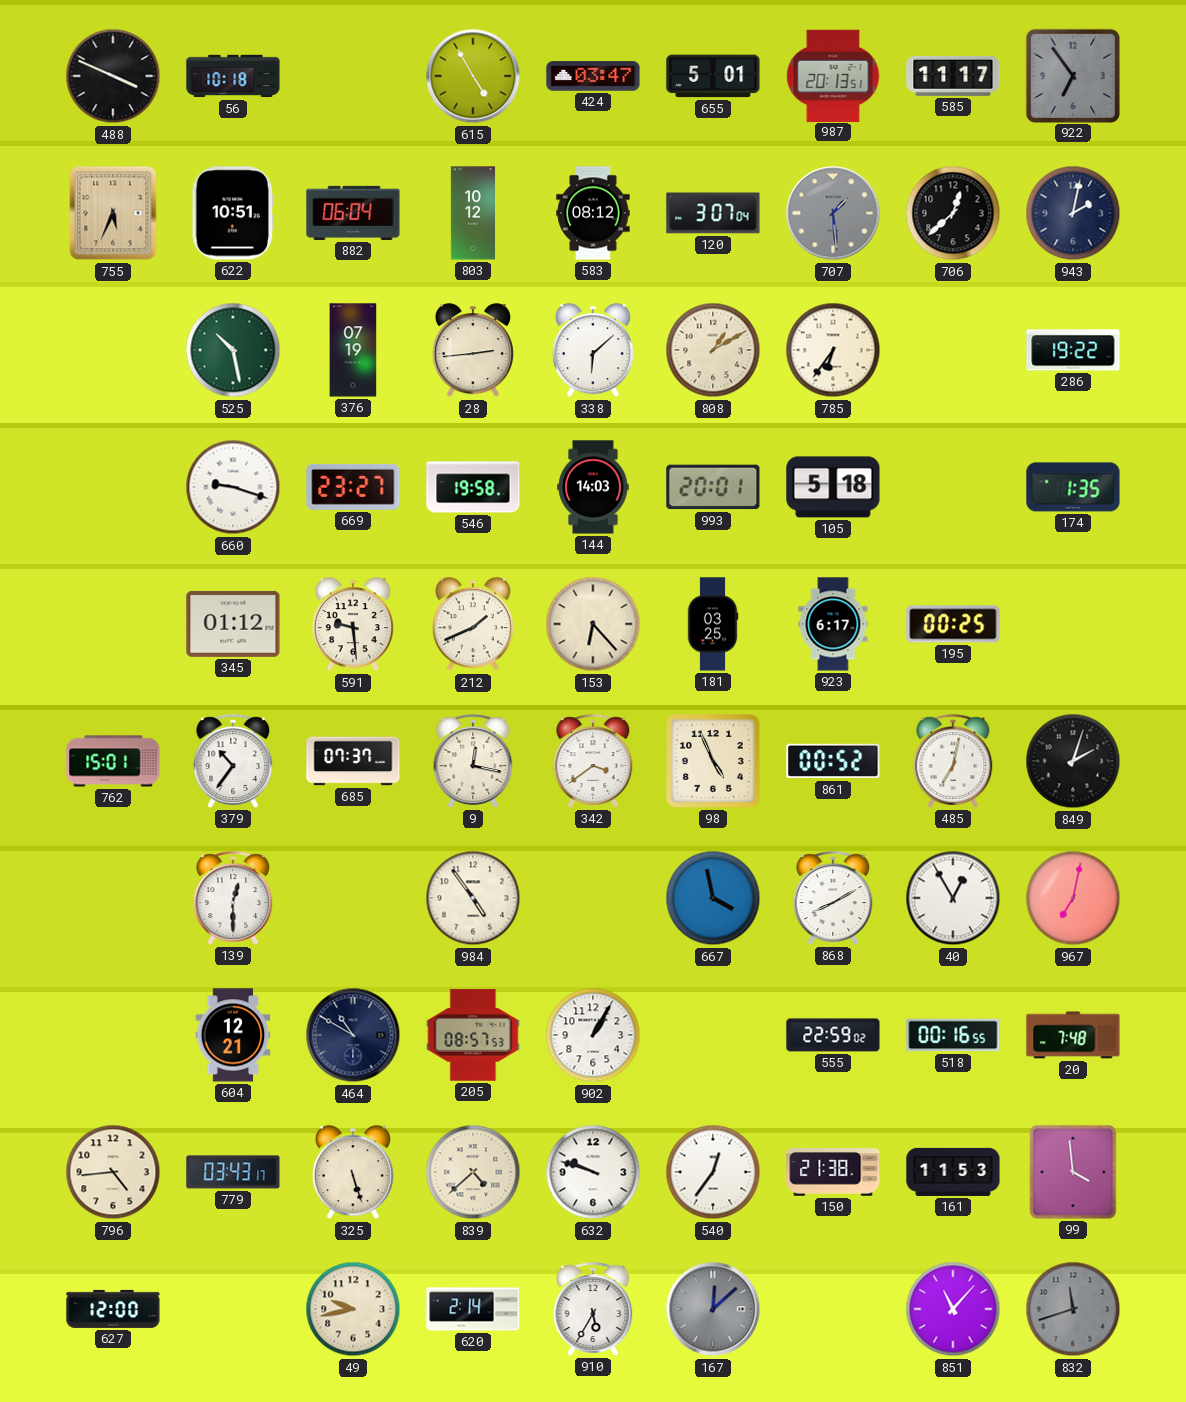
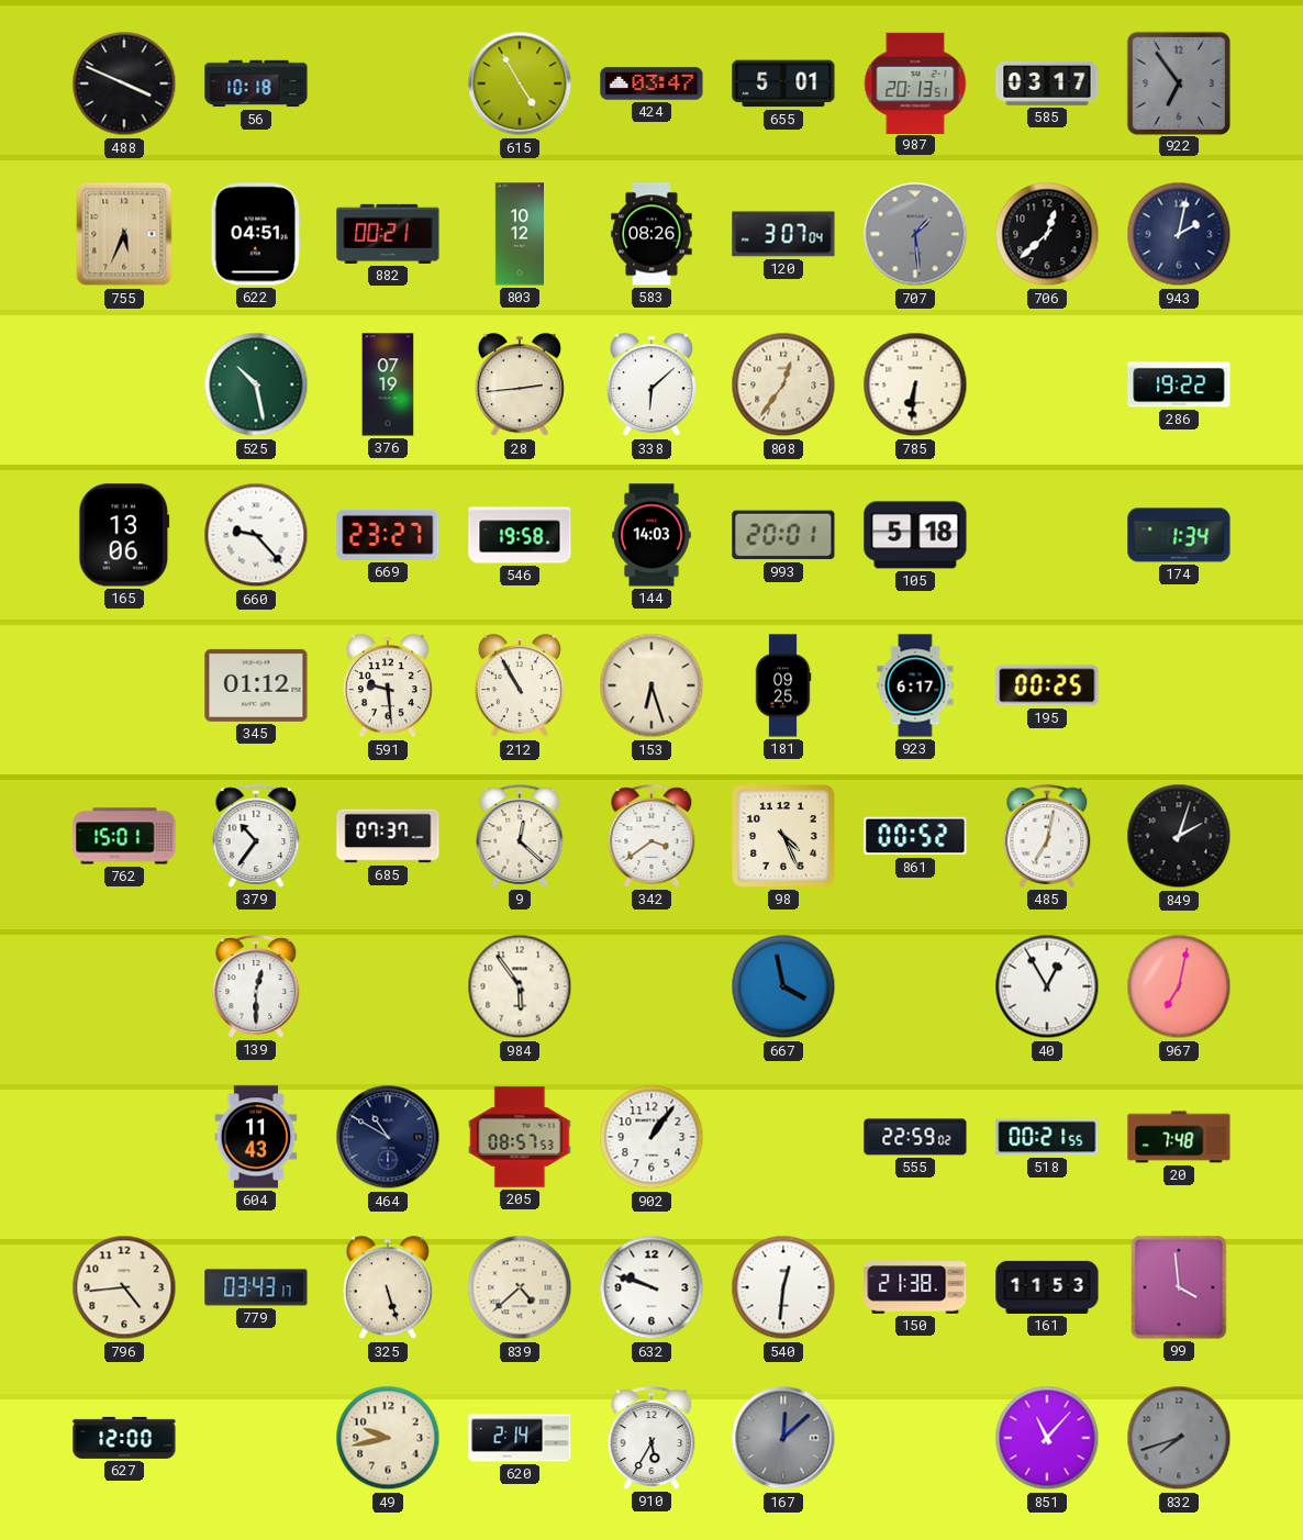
585: 11:17 -> 03:17 (1047, 83)
622: 10:51 -> 04:51 (256, 234)
882: 06:04 -> 00:21 (388, 234)
583: 08:12 -> 08:26 (651, 234)
808: 1:10 -> 12:36 (783, 384)
785: 6:36 -> 6:31 (915, 384)
165: none -> 13:06 (124, 535)
660: 9:18 -> 9:23 (256, 535)
174: 1:35 -> 1:34 (1179, 535)
212: 1:41 -> 10:55 (520, 687)
153: 6:23 -> 6:27 (651, 685)
181: 03:25 -> 09:25 (783, 685)
9: 12:17 -> 12:22 (520, 836)
98: 4:56 -> 4:26 (783, 836)
984: 4:54 -> 5:54 (520, 986)
868: 8:10 -> none (833, 898)
604: 12:21 -> 11:43 (256, 1137)
902: 1:05 -> 1:06 (651, 1137)
518: 00:16 -> 00:21 (1047, 1137)
540: 12:36 -> 12:31 (783, 1287)
832: 11:42 -> 7:42 (1179, 1438)
